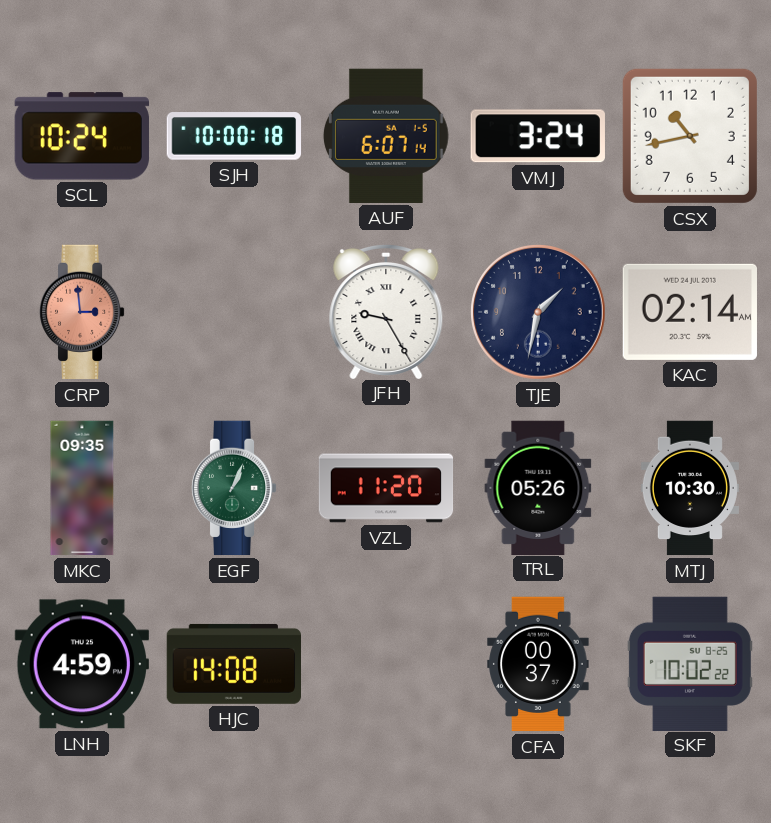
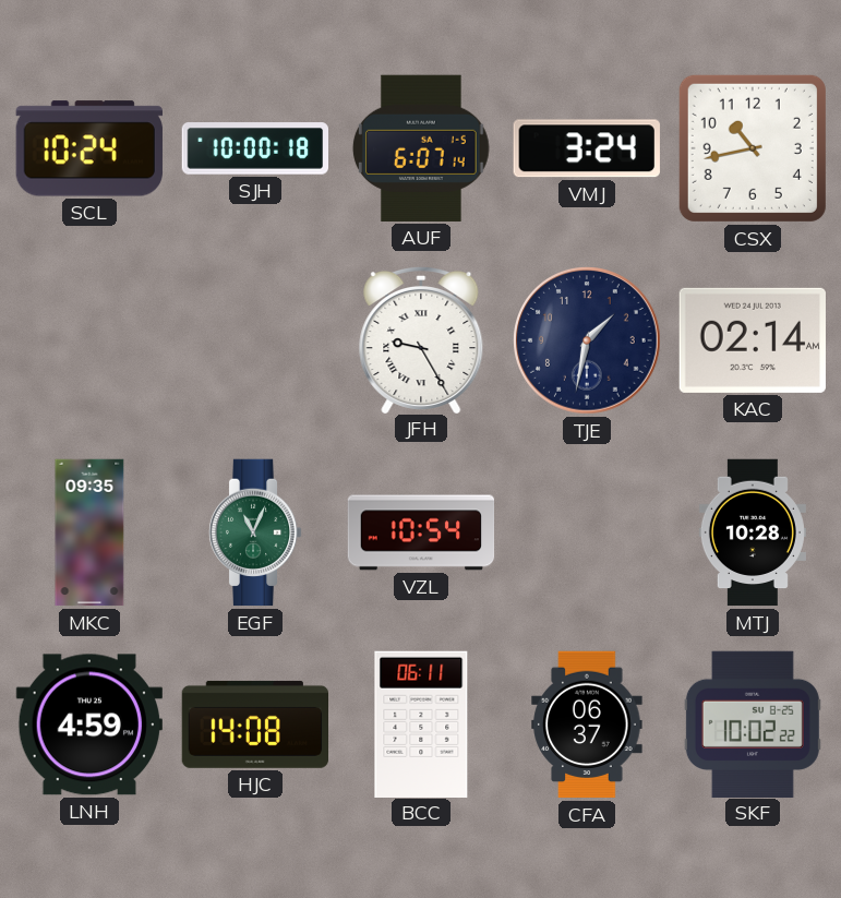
CRP: 2:59 -> none (82, 312)
EGF: 1:04 -> 11:04 (255, 532)
VZL: 11:20 -> 10:54 (421, 532)
TRL: 05:26 -> none (538, 487)
MTJ: 10:30 -> 10:28 (753, 532)
BCC: none -> 06:11 (421, 723)
CFA: 00:37 -> 06:37 (587, 725)
